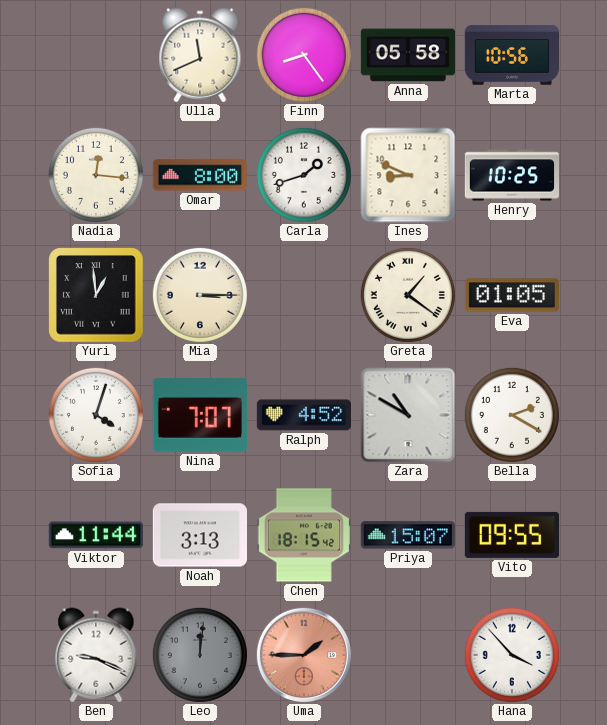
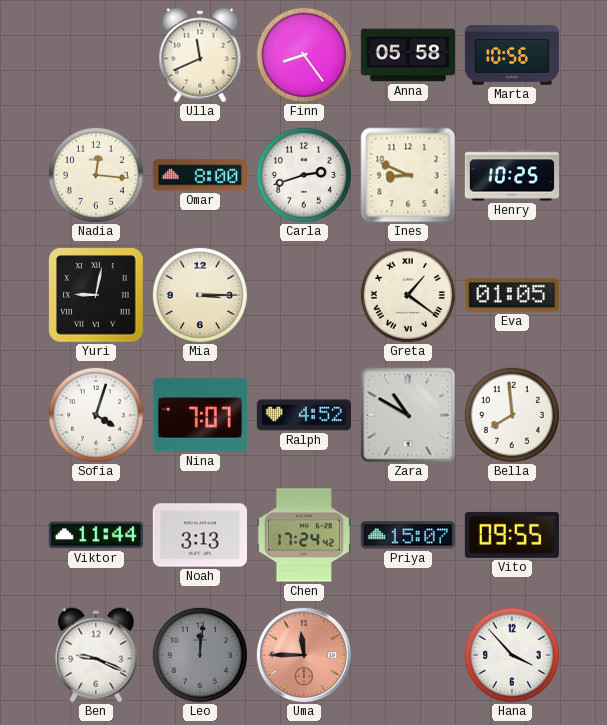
Carla: 1:42 -> 2:42 (304, 175)
Yuri: 12:59 -> 9:02 (96, 295)
Bella: 2:20 -> 7:59 (512, 415)
Chen: 18:15 -> 17:24 (303, 535)
Uma: 1:45 -> 11:45 (304, 655)
